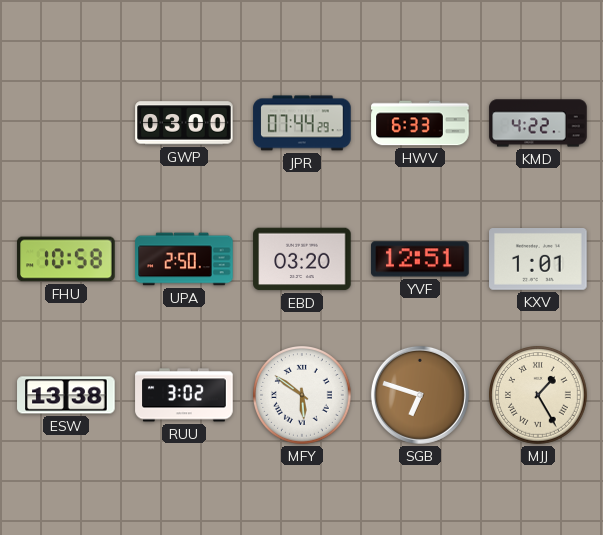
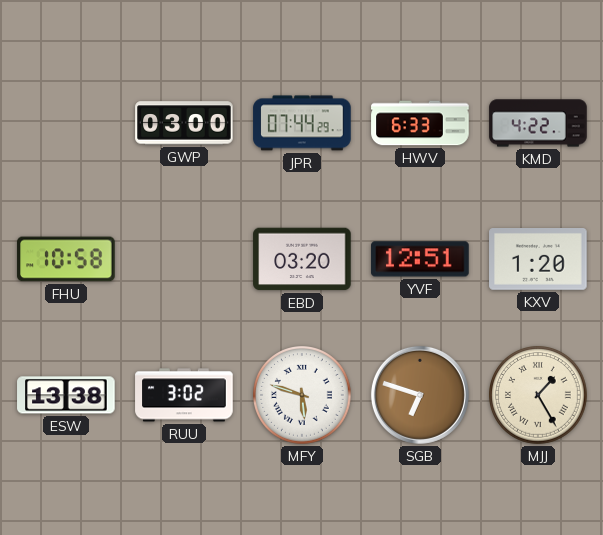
UPA: 2:50 -> none (184, 259)
KXV: 1:01 -> 1:20 (538, 260)
MFY: 5:51 -> 5:48 (303, 396)
